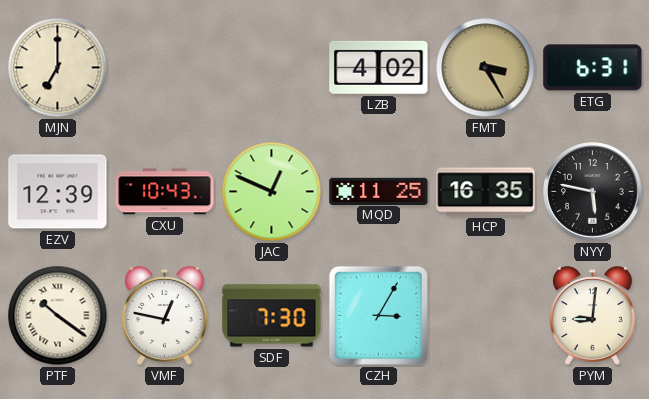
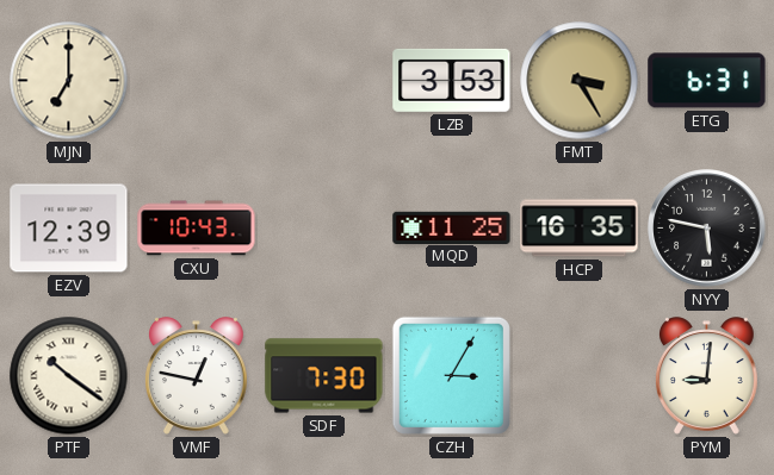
LZB: 4:02 -> 3:53 (452, 80)
JAC: 12:49 -> none (272, 192)
